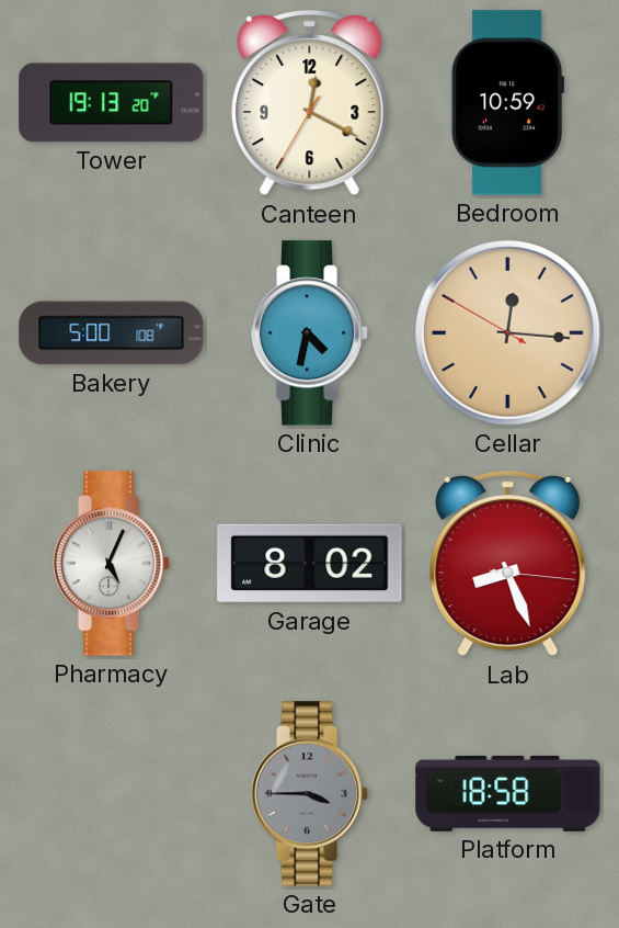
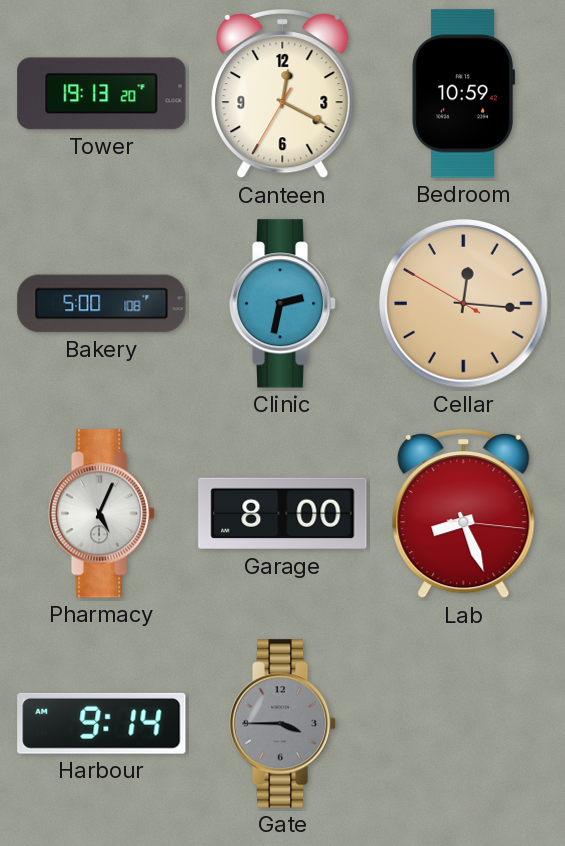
Clinic: 4:32 -> 2:32 (283, 304)
Garage: 8:02 -> 8:00 (283, 514)
Harbour: none -> 9:14 (102, 723)
Platform: 18:58 -> none (508, 793)
